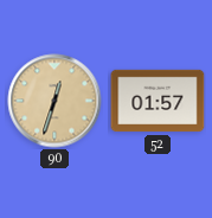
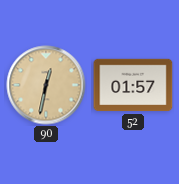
90: 12:33 -> 12:32 (46, 85)
